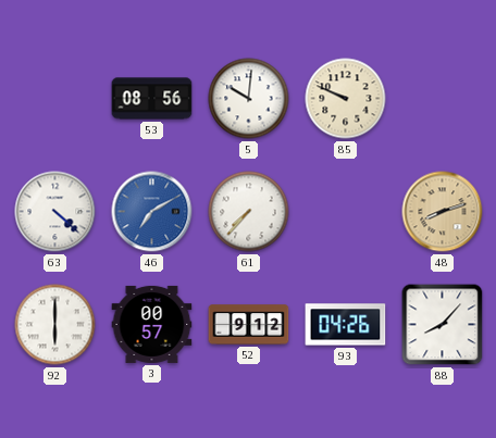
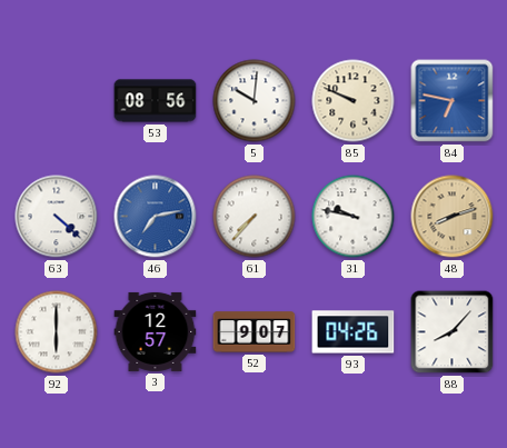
84: none -> 6:47 (453, 101)
46: 7:10 -> 7:13 (156, 217)
31: none -> 9:47 (354, 217)
3: 00:57 -> 12:57 (156, 331)
52: 9:12 -> 9:07 (255, 332)
